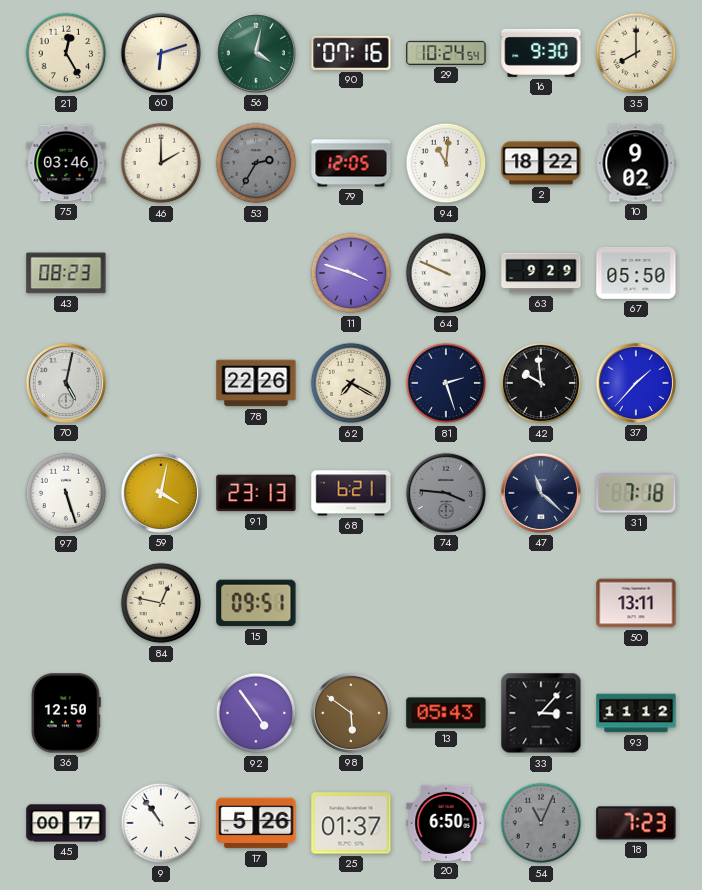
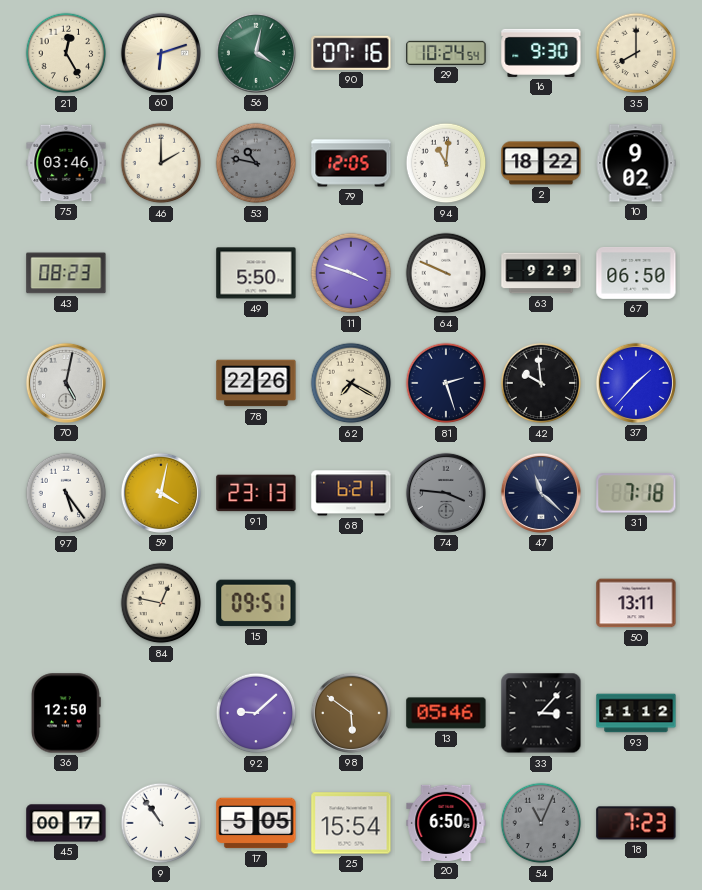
53: 2:35 -> 10:47 (256, 163)
49: none -> 5:50 (256, 273)
67: 05:50 -> 06:50 (636, 273)
97: 5:27 -> 5:24 (66, 493)
92: 4:54 -> 9:08 (256, 713)
13: 05:43 -> 05:46 (446, 713)
17: 5:26 -> 5:05 (256, 823)
25: 01:37 -> 15:54 (351, 823)
